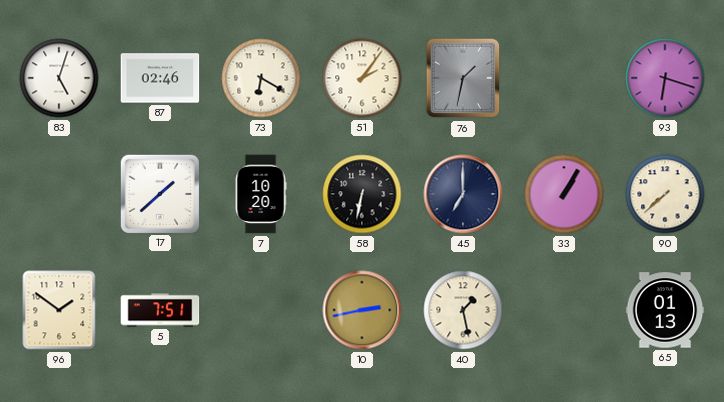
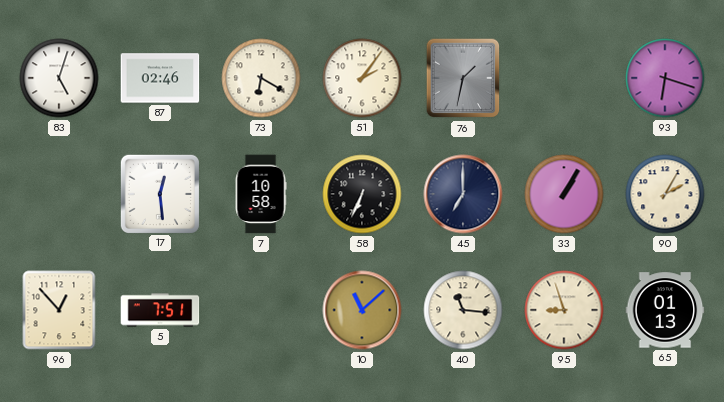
17: 1:38 -> 12:29 (159, 193)
7: 10:20 -> 10:58 (261, 194)
58: 6:32 -> 6:34 (362, 194)
90: 7:38 -> 2:05 (665, 194)
96: 1:51 -> 12:53 (59, 310)
10: 2:43 -> 11:08 (362, 310)
40: 1:28 -> 11:16 (463, 310)
95: none -> 8:57 (564, 310)
